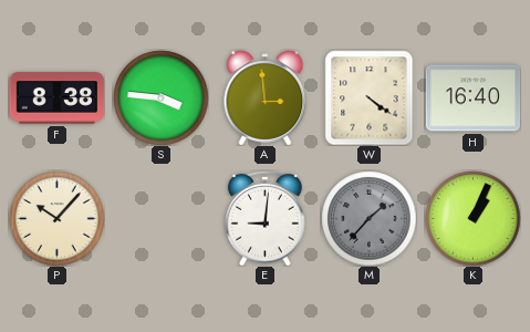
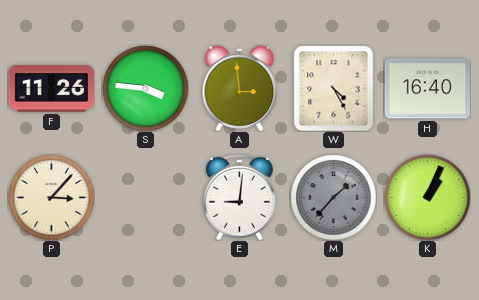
F: 8:38 -> 11:26 (51, 89)
W: 4:21 -> 4:25 (334, 88)
P: 10:07 -> 3:07 (51, 197)
